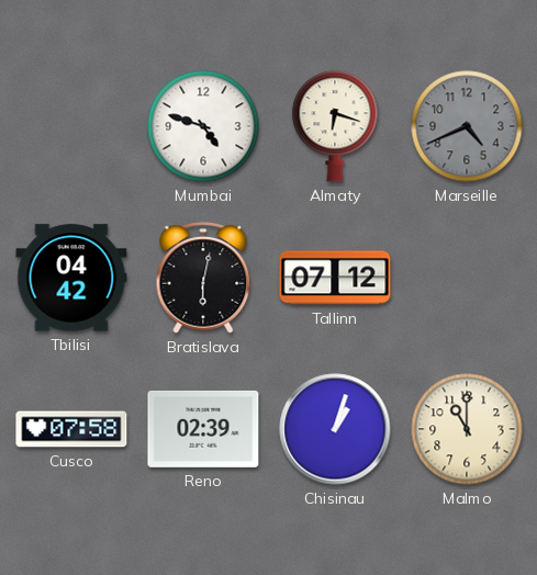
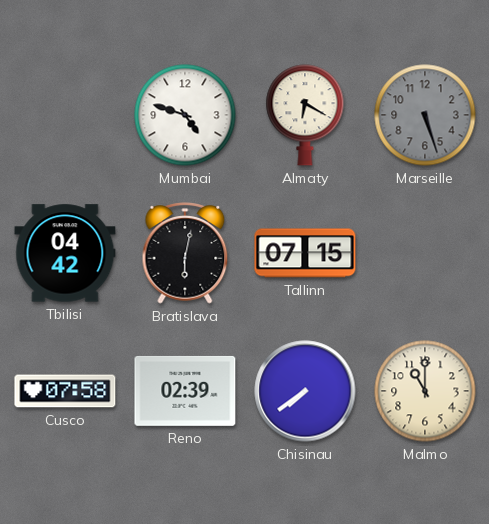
Almaty: 6:18 -> 6:20 (305, 115)
Marseille: 4:41 -> 5:27 (425, 115)
Tallinn: 07:12 -> 07:15 (305, 253)
Chisinau: 1:03 -> 7:39 (305, 391)
